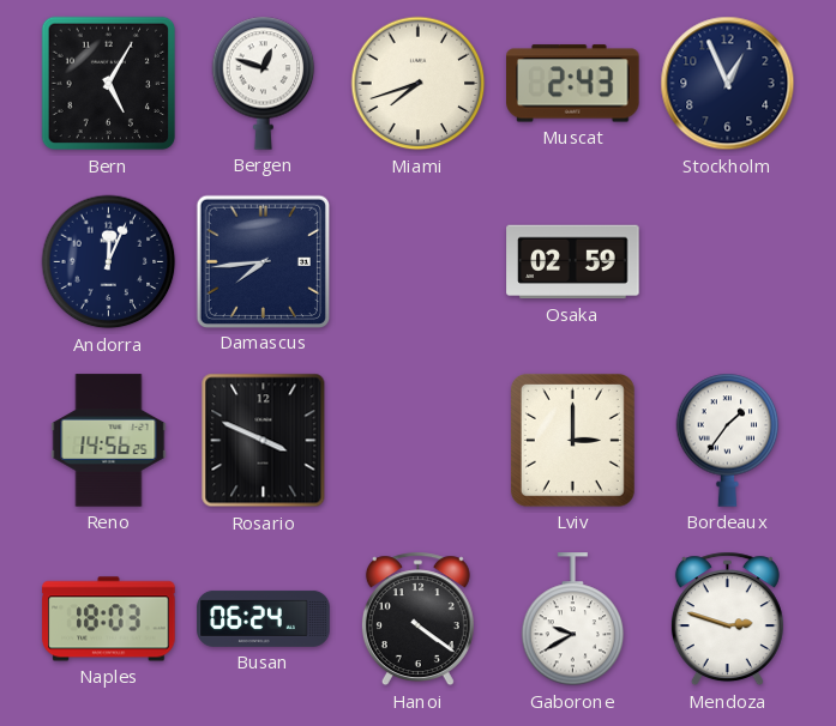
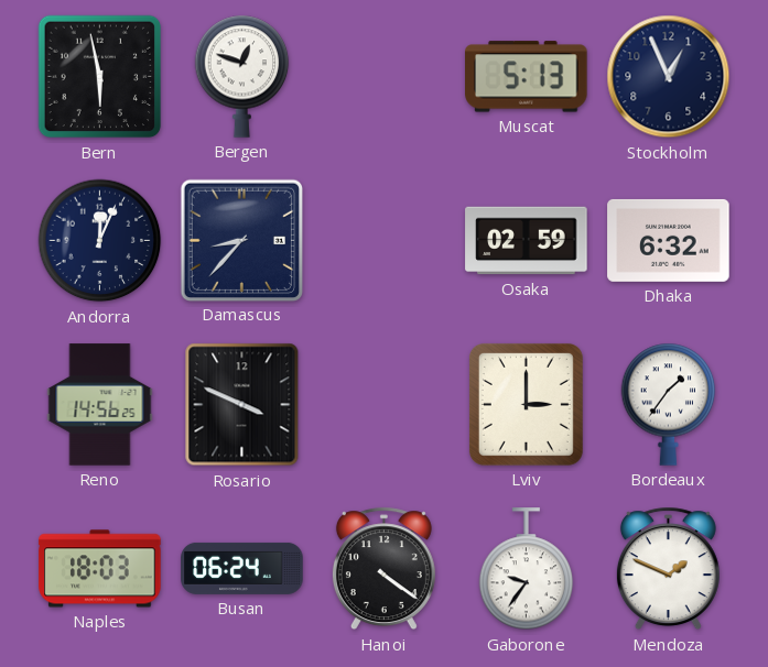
Bern: 5:05 -> 5:58 (100, 77)
Miami: 7:42 -> none (419, 84)
Muscat: 2:43 -> 5:13 (527, 77)
Damascus: 7:44 -> 8:37 (241, 240)
Dhaka: none -> 6:32 (669, 240)
Gaborone: 9:40 -> 9:36 (527, 569)
Mendoza: 2:48 -> 1:49 (668, 569)
